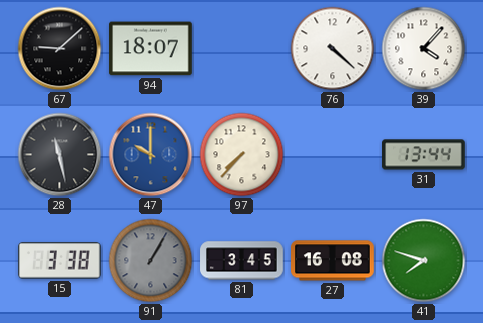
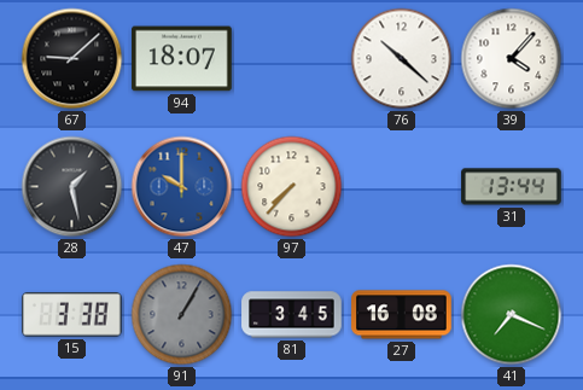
76: 4:22 -> 10:22 (402, 59)
28: 11:28 -> 1:28 (72, 187)
41: 7:48 -> 7:19 (512, 315)
